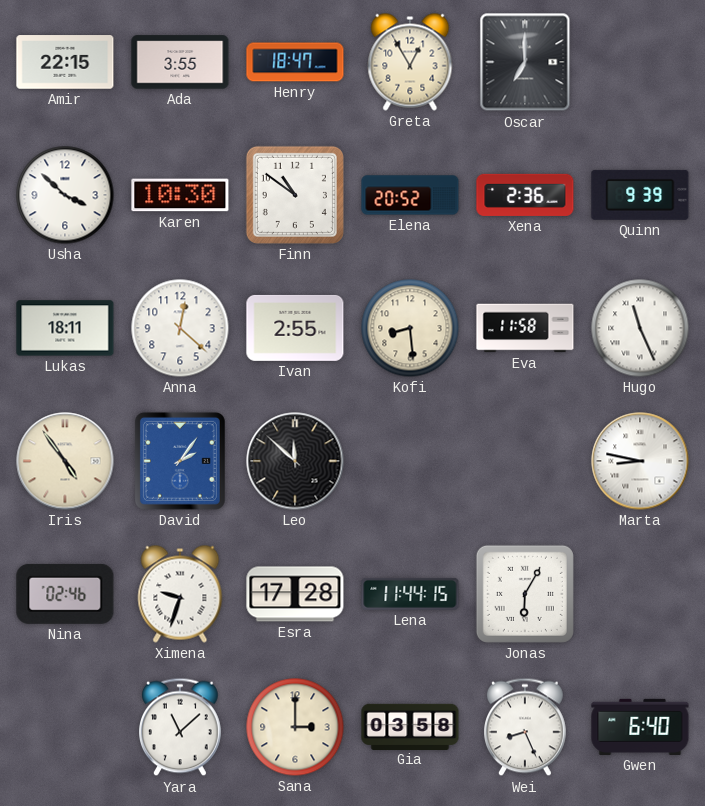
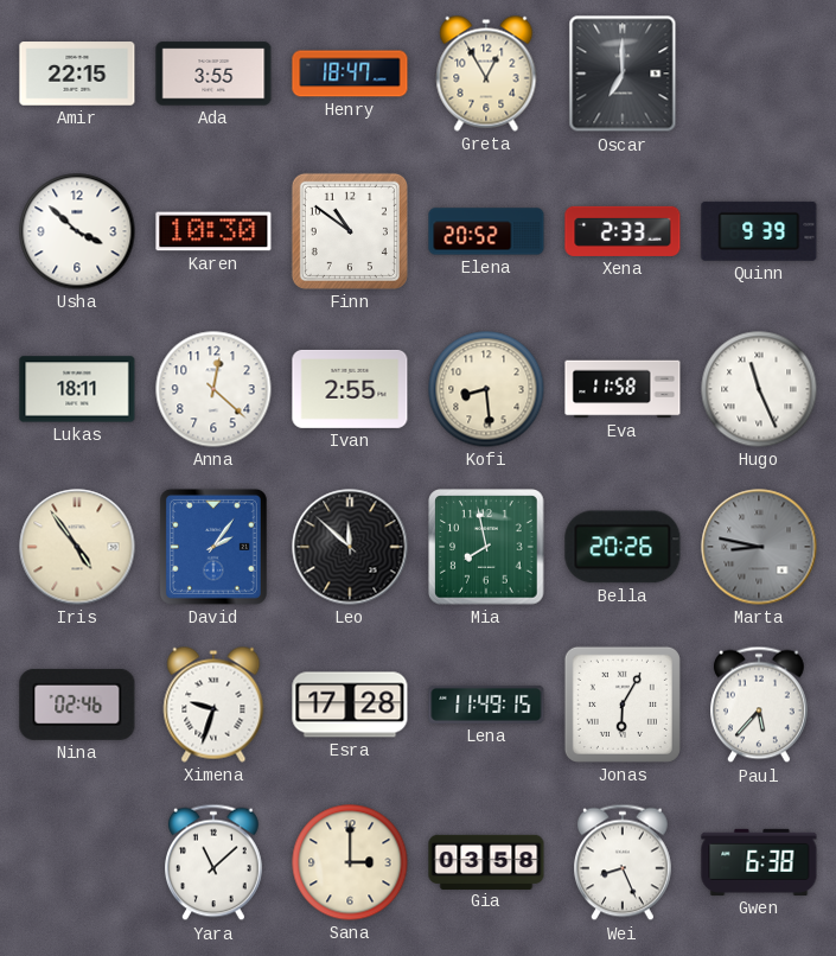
Xena: 2:36 -> 2:33 (623, 231)
Mia: none -> 7:58 (486, 547)
Bella: none -> 20:26 (623, 547)
Marta dial: white -> grey (759, 547)
Lena: 11:44 -> 11:49 (486, 705)
Paul: none -> 5:37 (760, 705)
Gwen: 6:40 -> 6:38 (759, 862)
